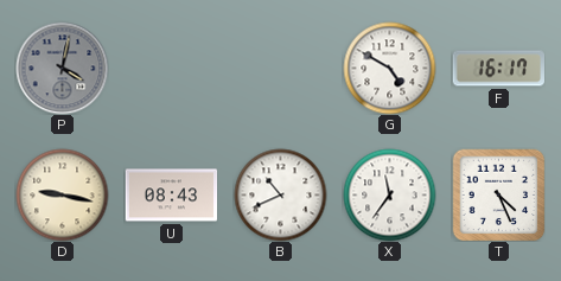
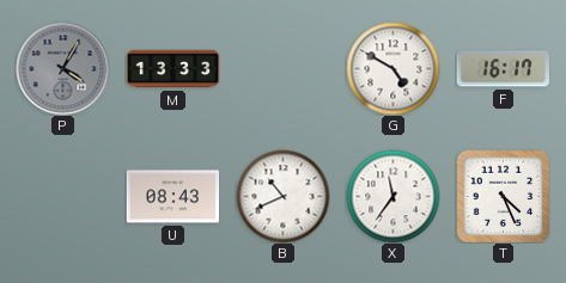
P: 4:02 -> 4:05 (62, 68)
M: none -> 13:33 (172, 69)
D: 9:17 -> none (62, 194)
